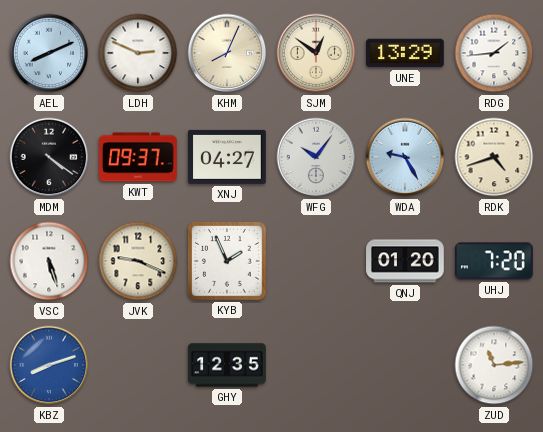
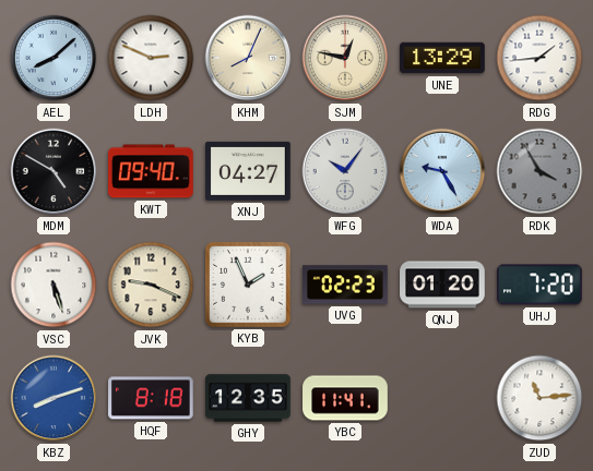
AEL: 8:11 -> 8:08 (54, 58)
SJM: 12:51 -> 12:47 (345, 58)
MDM: 4:21 -> 4:50 (54, 171)
KWT: 09:37 -> 09:40 (151, 171)
RDK: 4:42 -> 3:55 (539, 171)
RDK dial: cream -> grey (539, 171)
UVG: none -> 02:23 (345, 285)
HQF: none -> 8:18 (152, 398)
YBC: none -> 11:41 (345, 398)
